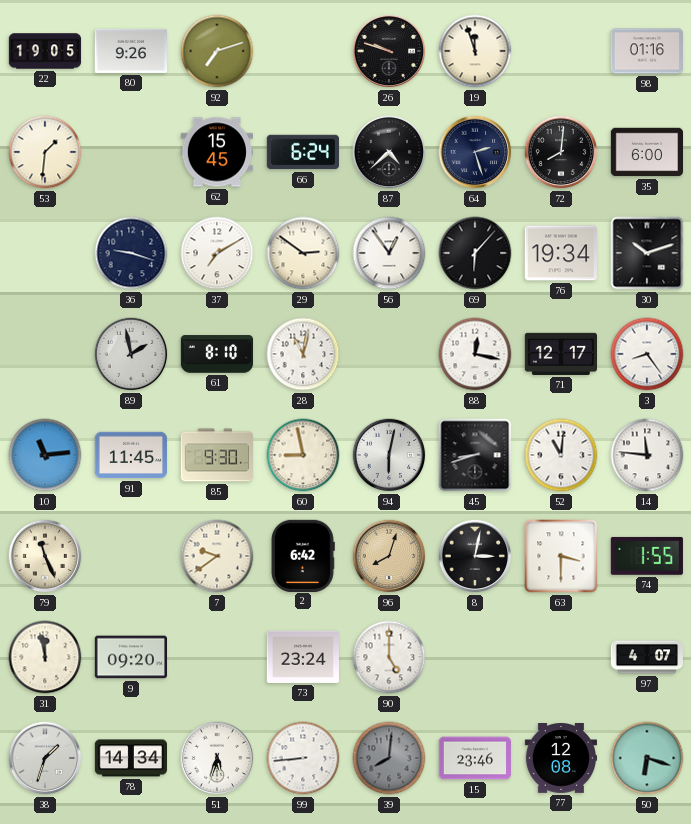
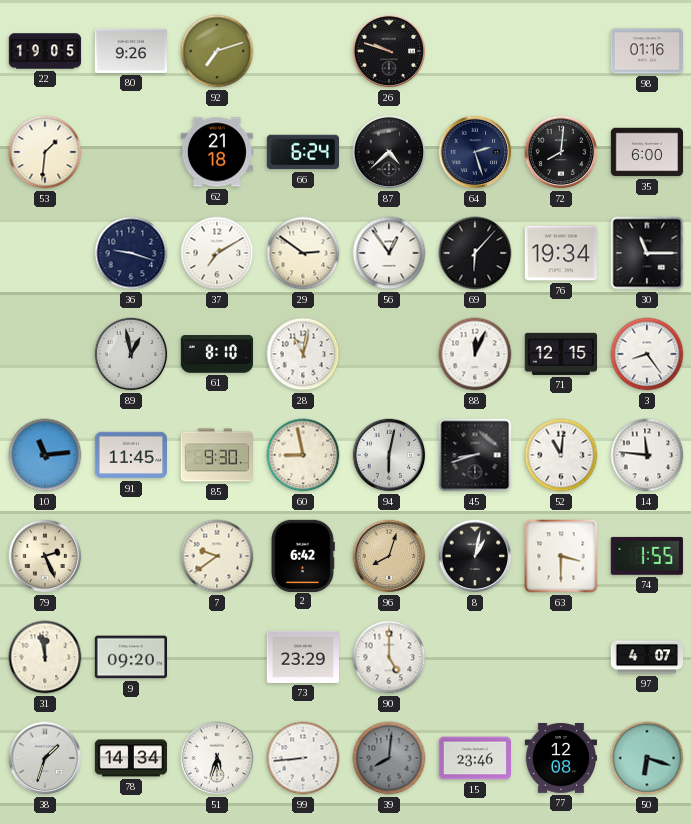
19: 11:57 -> none (475, 51)
62: 15:45 -> 21:18 (216, 152)
30: 10:12 -> 11:15 (647, 253)
89: 1:58 -> 12:58 (131, 354)
88: 12:17 -> 12:04 (475, 354)
71: 12:17 -> 12:15 (560, 354)
79: 11:26 -> 2:26 (45, 556)
8: 3:02 -> 1:02 (475, 556)
73: 23:24 -> 23:29 (302, 657)
